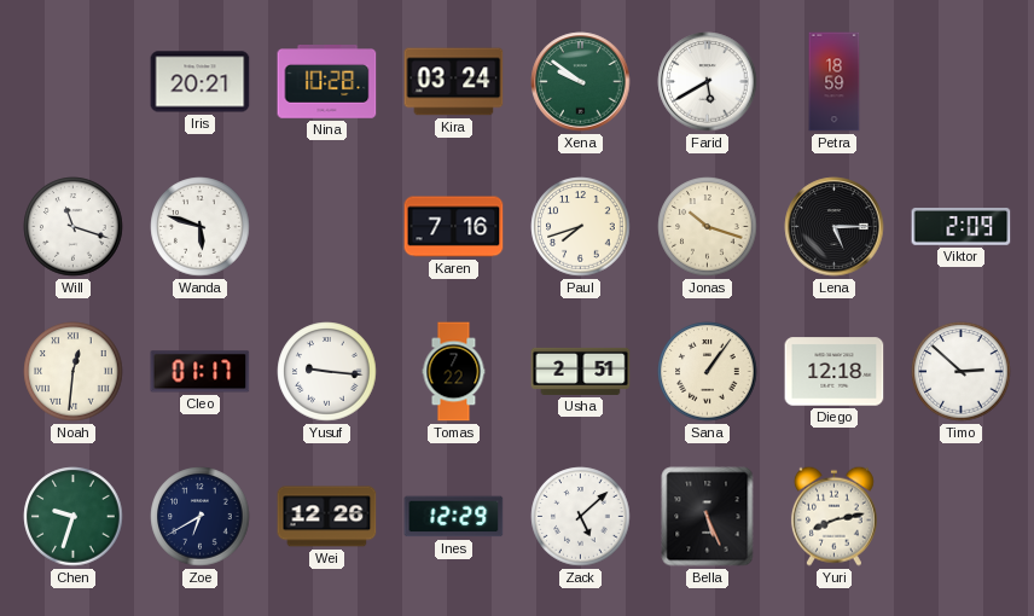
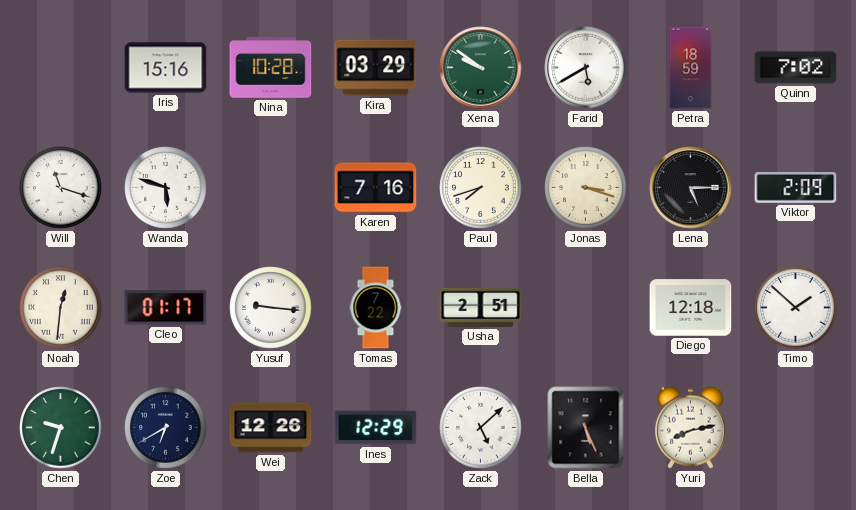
Iris: 20:21 -> 15:16 (166, 68)
Kira: 03:24 -> 03:29 (376, 68)
Quinn: none -> 7:02 (796, 68)
Jonas: 10:18 -> 3:18 (586, 188)
Sana: 1:06 -> none (708, 372)
Timo: 2:52 -> 1:52 (796, 308)
